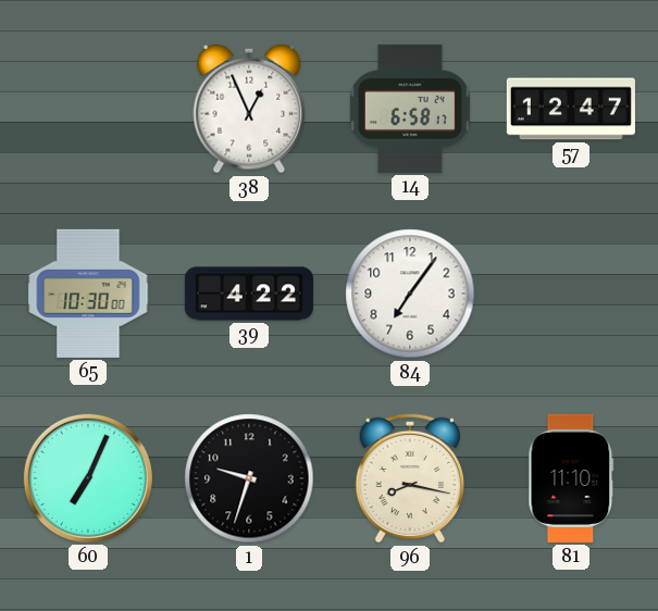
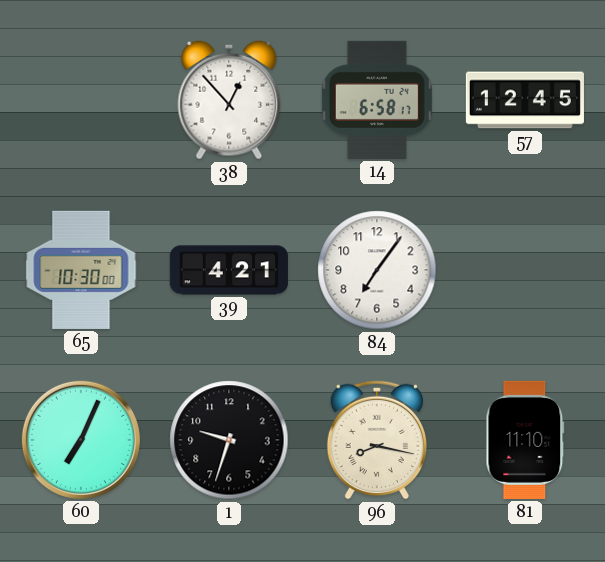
38: 12:56 -> 12:53 (229, 100)
57: 12:47 -> 12:45 (525, 100)
39: 4:22 -> 4:21 (229, 270)
